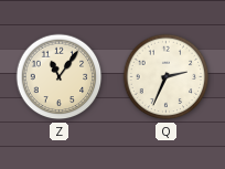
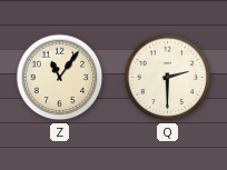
Q: 2:34 -> 2:30 (168, 78)
